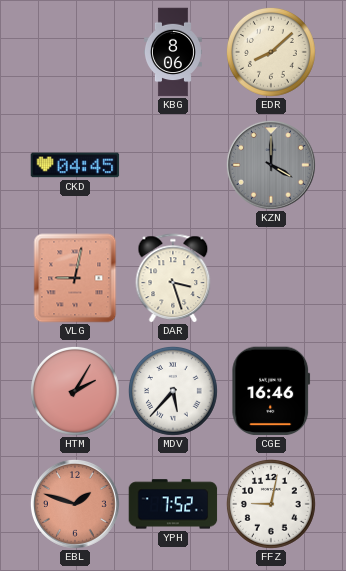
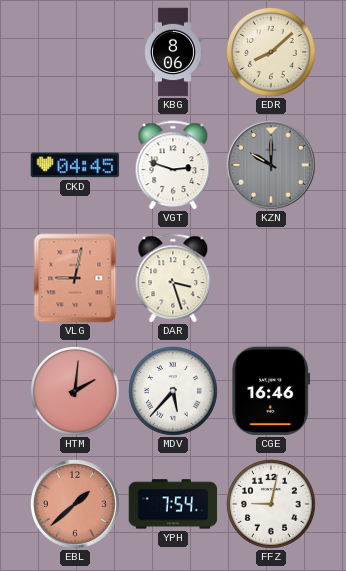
VGT: none -> 2:48 (173, 165)
KZN: 4:00 -> 10:00 (271, 165)
HTM: 2:05 -> 2:01 (75, 391)
EBL: 1:48 -> 1:38 (75, 504)
YPH: 7:52 -> 7:54 (173, 504)
